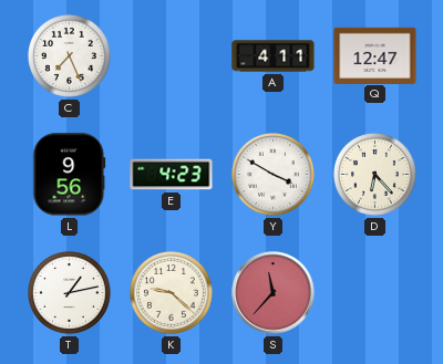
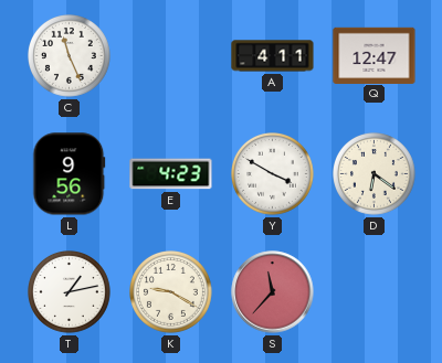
C: 7:26 -> 11:26 (70, 56)
D: 6:23 -> 6:21 (375, 174)
K: 9:22 -> 9:20 (171, 292)
